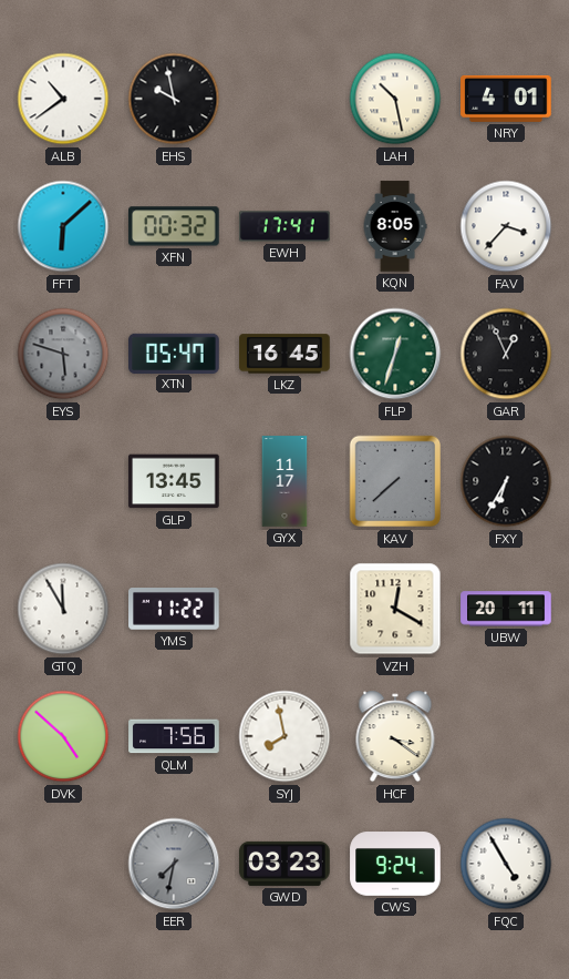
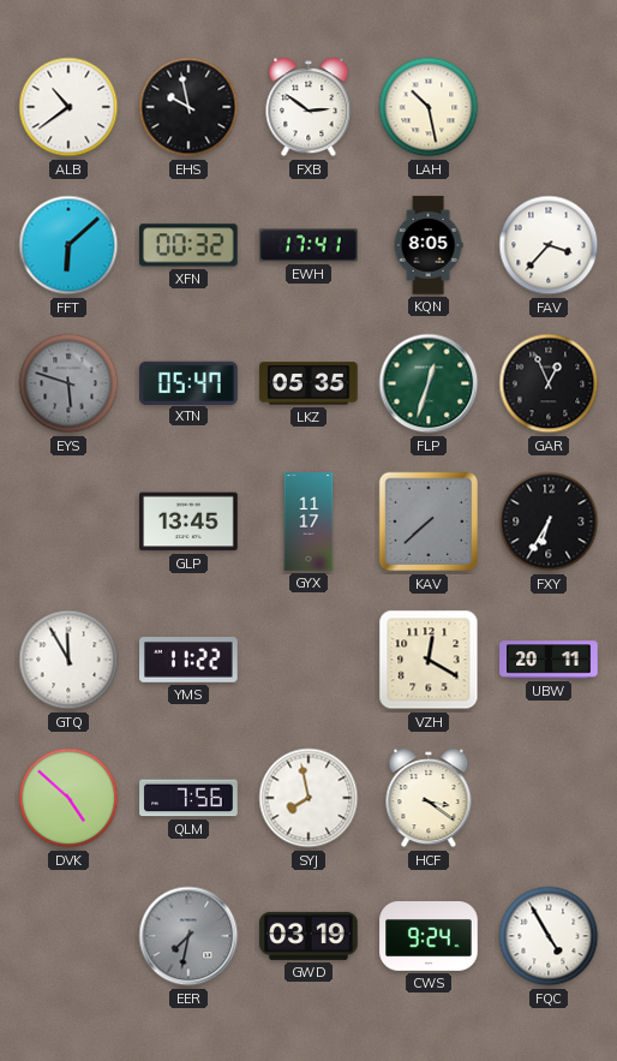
FXB: none -> 2:51 (308, 107)
NRY: 4:01 -> none (506, 99)
LKZ: 16:45 -> 05:35 (308, 383)
GWD: 03:23 -> 03:19 (308, 936)
